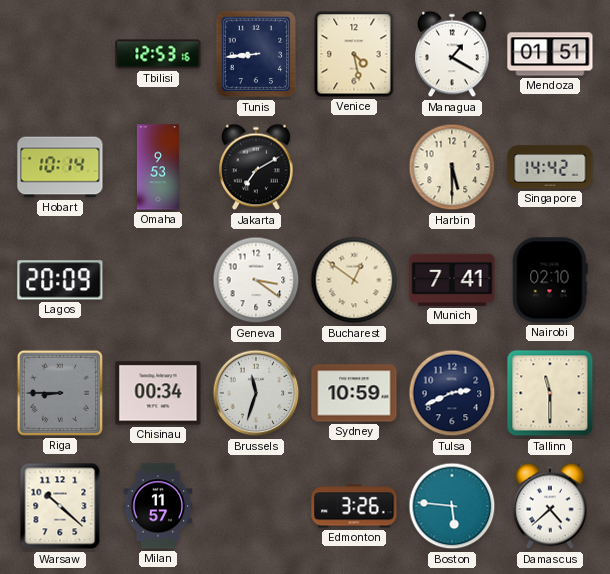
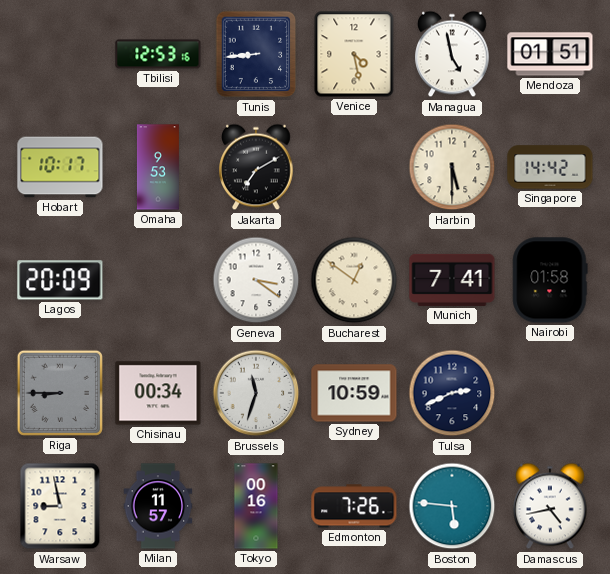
Managua: 1:20 -> 4:58 (452, 54)
Hobart: 10:14 -> 10:17 (60, 167)
Nairobi: 02:10 -> 01:58 (550, 280)
Tallinn: 11:30 -> none (550, 393)
Warsaw: 10:22 -> 8:58 (60, 506)
Tokyo: none -> 00:16 (256, 506)
Edmonton: 3:26 -> 7:26 (354, 506)
Damascus: 4:38 -> 4:43 (550, 506)
